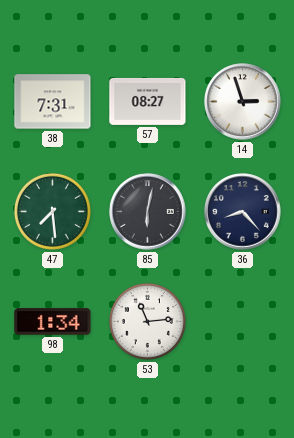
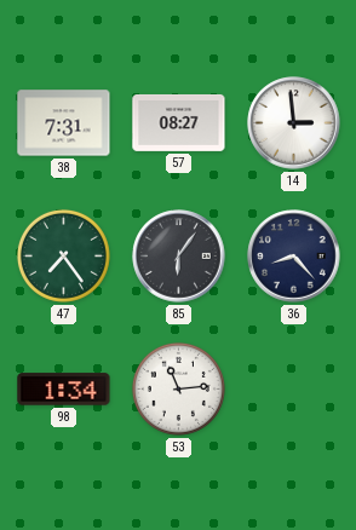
14: 2:57 -> 2:59 (294, 123)
47: 7:29 -> 7:24 (63, 255)
85: 6:02 -> 6:06 (179, 257)
